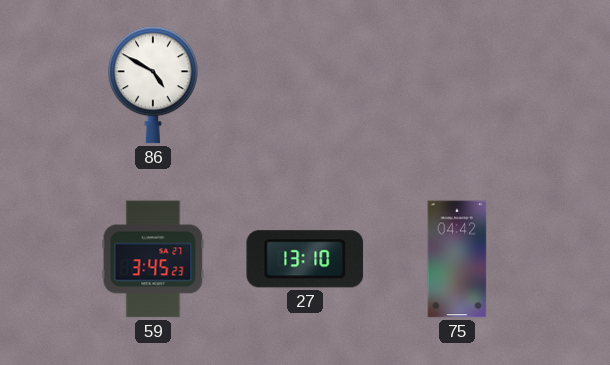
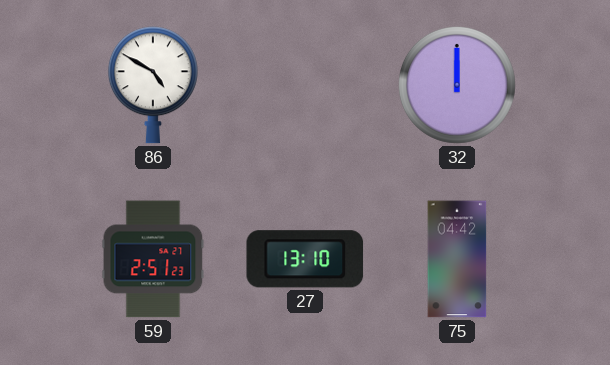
32: none -> 12:00 (457, 85)
59: 3:45 -> 2:51 (153, 259)
